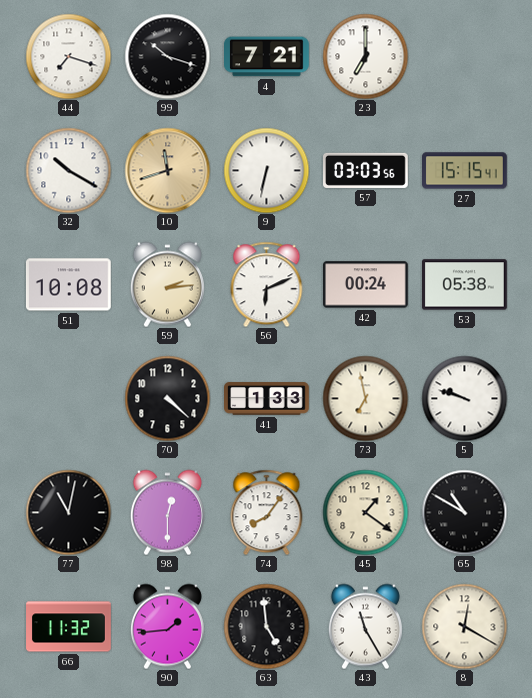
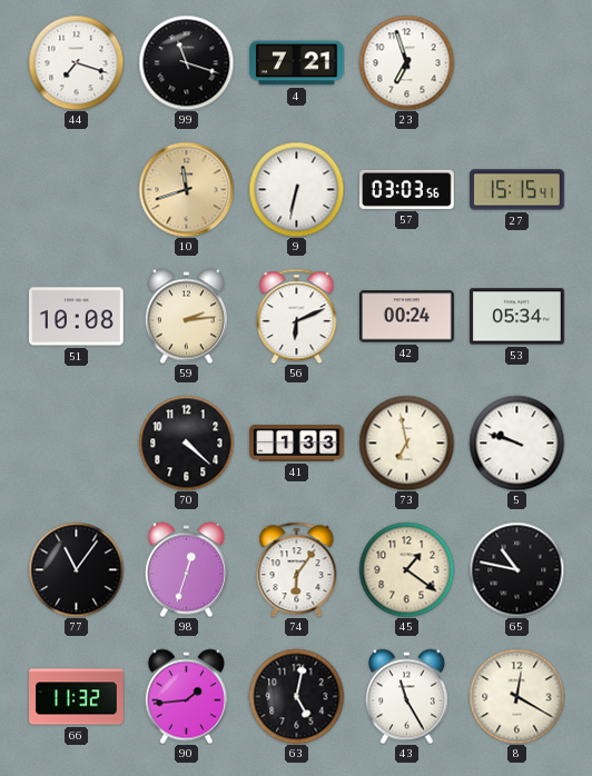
99: 10:18 -> 11:18 (186, 62)
23: 7:00 -> 6:57 (406, 62)
32: 10:20 -> none (68, 170)
53: 05:38 -> 05:34 (517, 317)
77: 11:02 -> 11:06 (76, 569)
98: 12:30 -> 12:33 (186, 569)
74: 8:06 -> 6:06 (297, 569)
65: 10:50 -> 10:47 (516, 569)
63: 4:59 -> 5:02 (296, 696)
